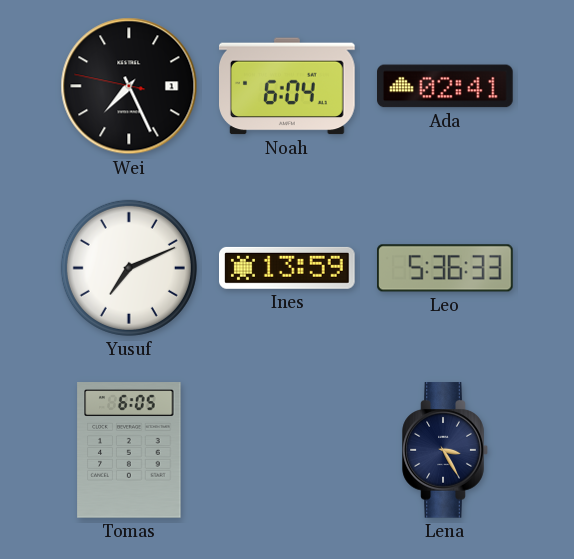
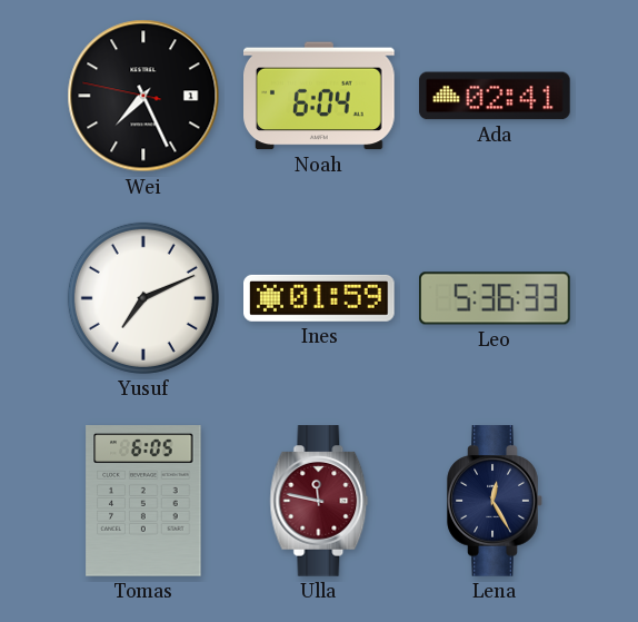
Ines: 13:59 -> 01:59 (320, 298)
Ulla: none -> 11:47 (319, 501)
Lena: 3:25 -> 12:25 (495, 501)
